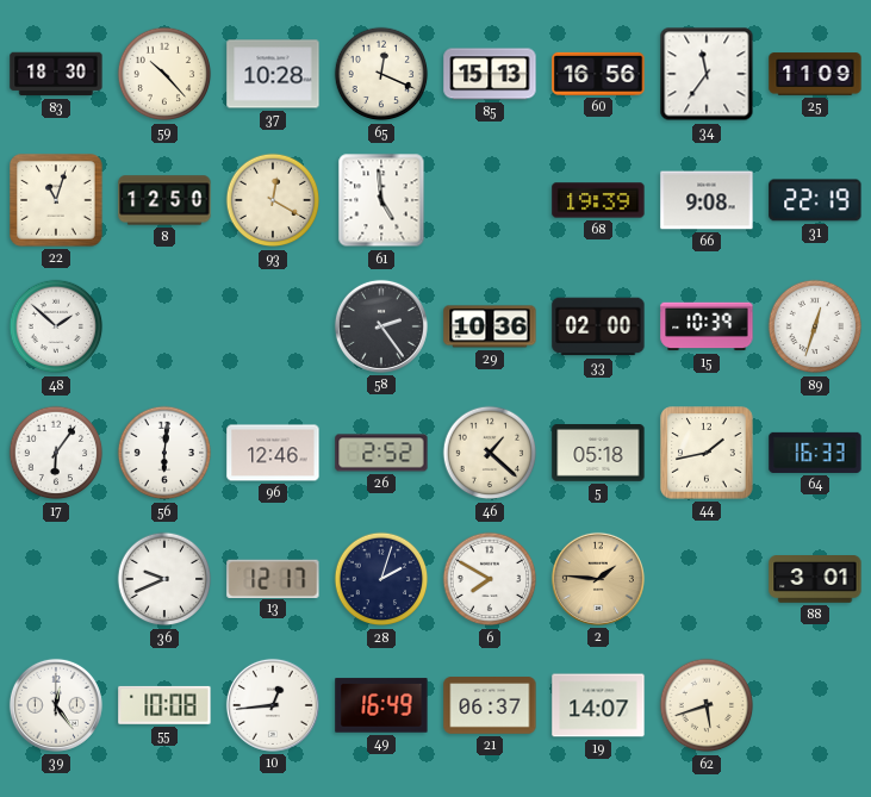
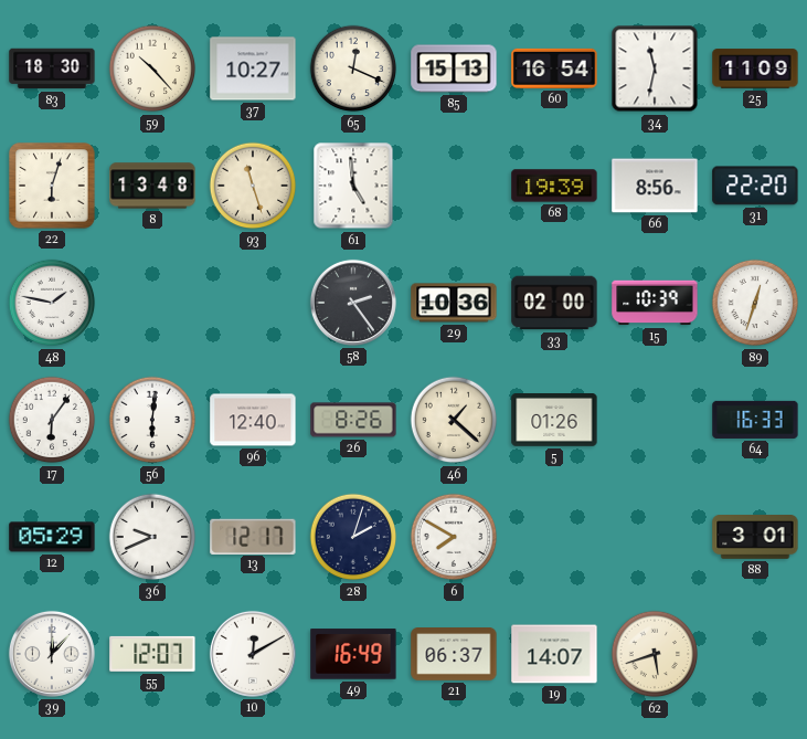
37: 10:28 -> 10:27 (253, 68)
60: 16:56 -> 16:54 (554, 68)
34: 11:36 -> 11:32 (655, 68)
22: 11:03 -> 6:03 (52, 186)
8: 12:50 -> 13:48 (152, 186)
93: 12:20 -> 11:27 (253, 186)
66: 9:08 -> 8:56 (655, 186)
31: 22:19 -> 22:20 (755, 186)
48: 1:52 -> 1:47 (52, 303)
96: 12:46 -> 12:40 (253, 420)
26: 2:52 -> 8:26 (353, 420)
5: 05:18 -> 01:26 (554, 421)
44: 1:43 -> none (707, 453)
12: none -> 05:29 (52, 537)
2: 1:46 -> none (598, 579)
39: 12:24 -> 12:07 (52, 654)
55: 10:08 -> 12:07 (152, 654)
10: 12:44 -> 12:10 (253, 654)
